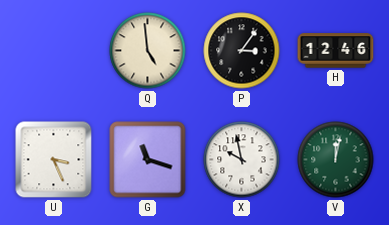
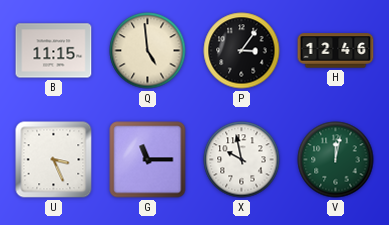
B: none -> 11:15 (54, 51)
G: 11:18 -> 11:15 (148, 160)
